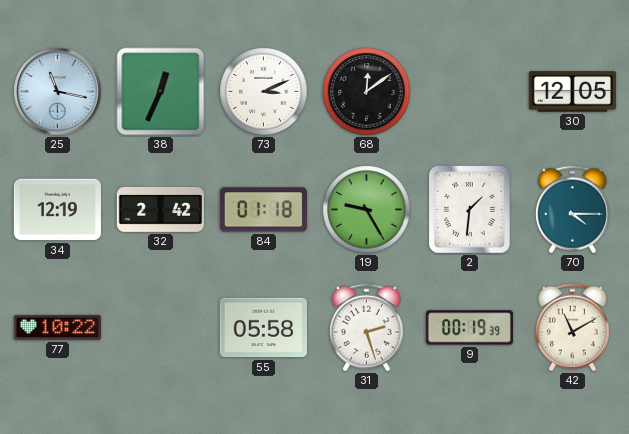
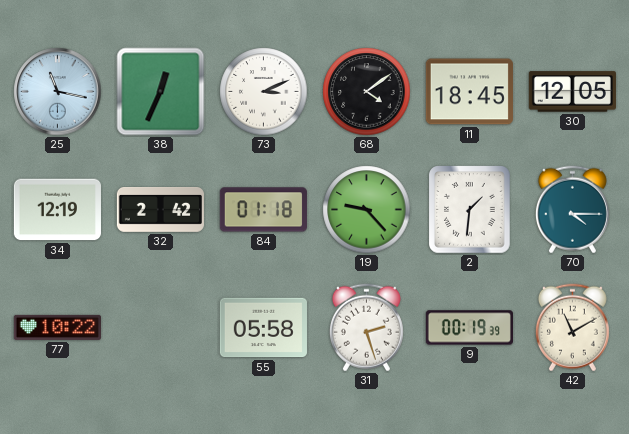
68: 12:09 -> 4:09 (367, 92)
11: none -> 18:45 (469, 92)
19: 9:25 -> 9:23 (367, 210)
